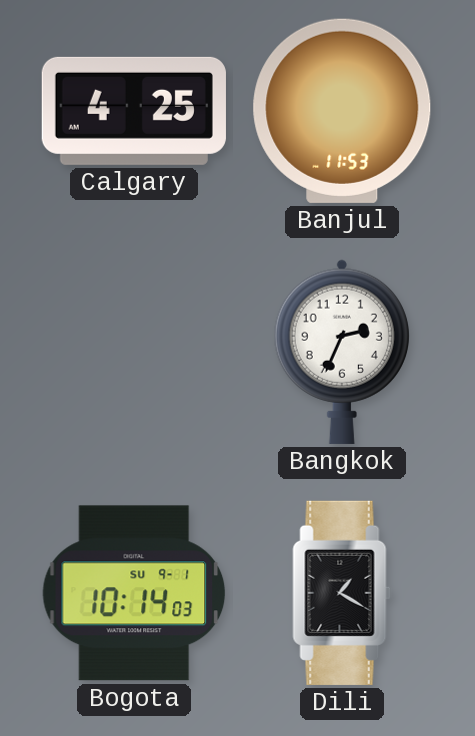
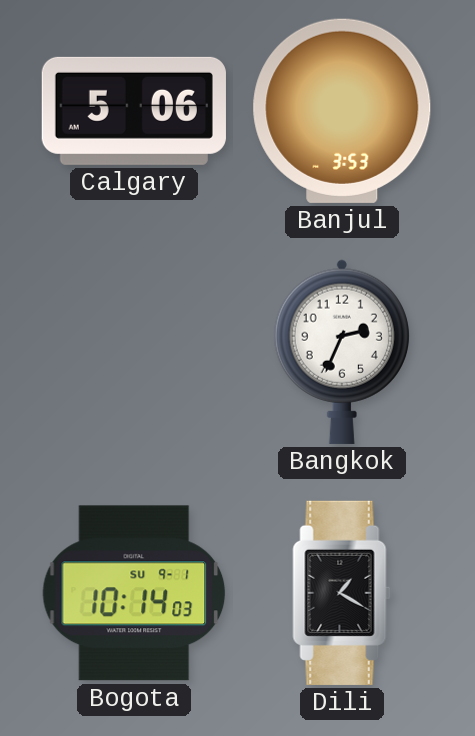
Calgary: 4:25 -> 5:06 (134, 111)
Banjul: 11:53 -> 3:53 (342, 111)
